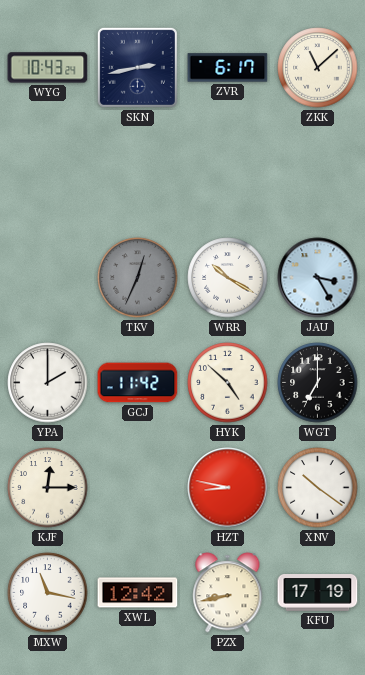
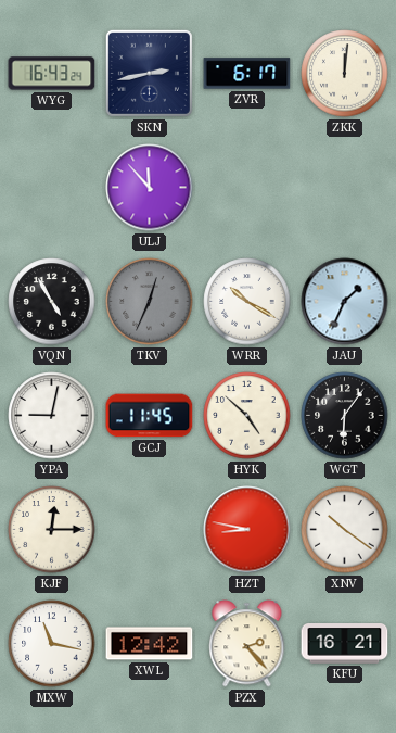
WYG: 10:43 -> 16:43 (52, 74)
ZKK: 11:08 -> 12:01 (345, 74)
ULJ: none -> 11:53 (150, 188)
VQN: none -> 4:55 (52, 302)
JAU: 3:25 -> 1:34 (345, 302)
YPA: 2:00 -> 9:02 (52, 416)
GCJ: 11:42 -> 11:45 (150, 416)
WGT: 7:00 -> 6:06 (345, 416)
PZX: 8:43 -> 2:23 (247, 644)
KFU: 17:19 -> 16:21 (345, 644)
